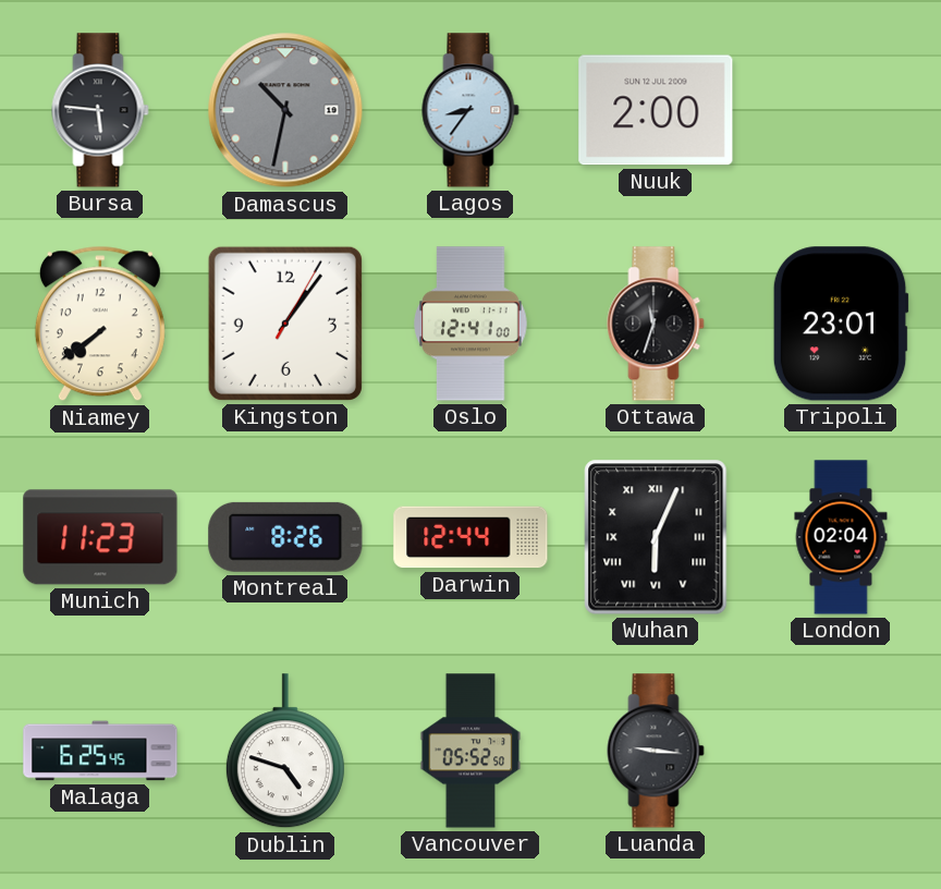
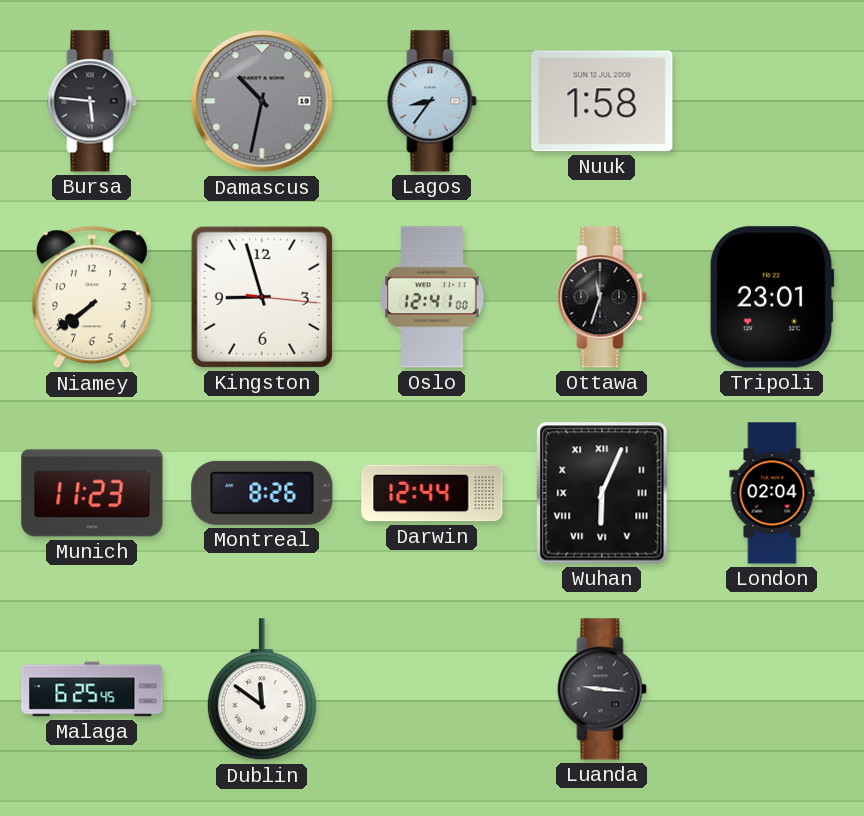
Nuuk: 2:00 -> 1:58 (602, 101)
Kingston: 1:06 -> 8:57 (262, 297)
Dublin: 4:48 -> 11:51 (262, 690)
Vancouver: 05:52 -> none (471, 751)
